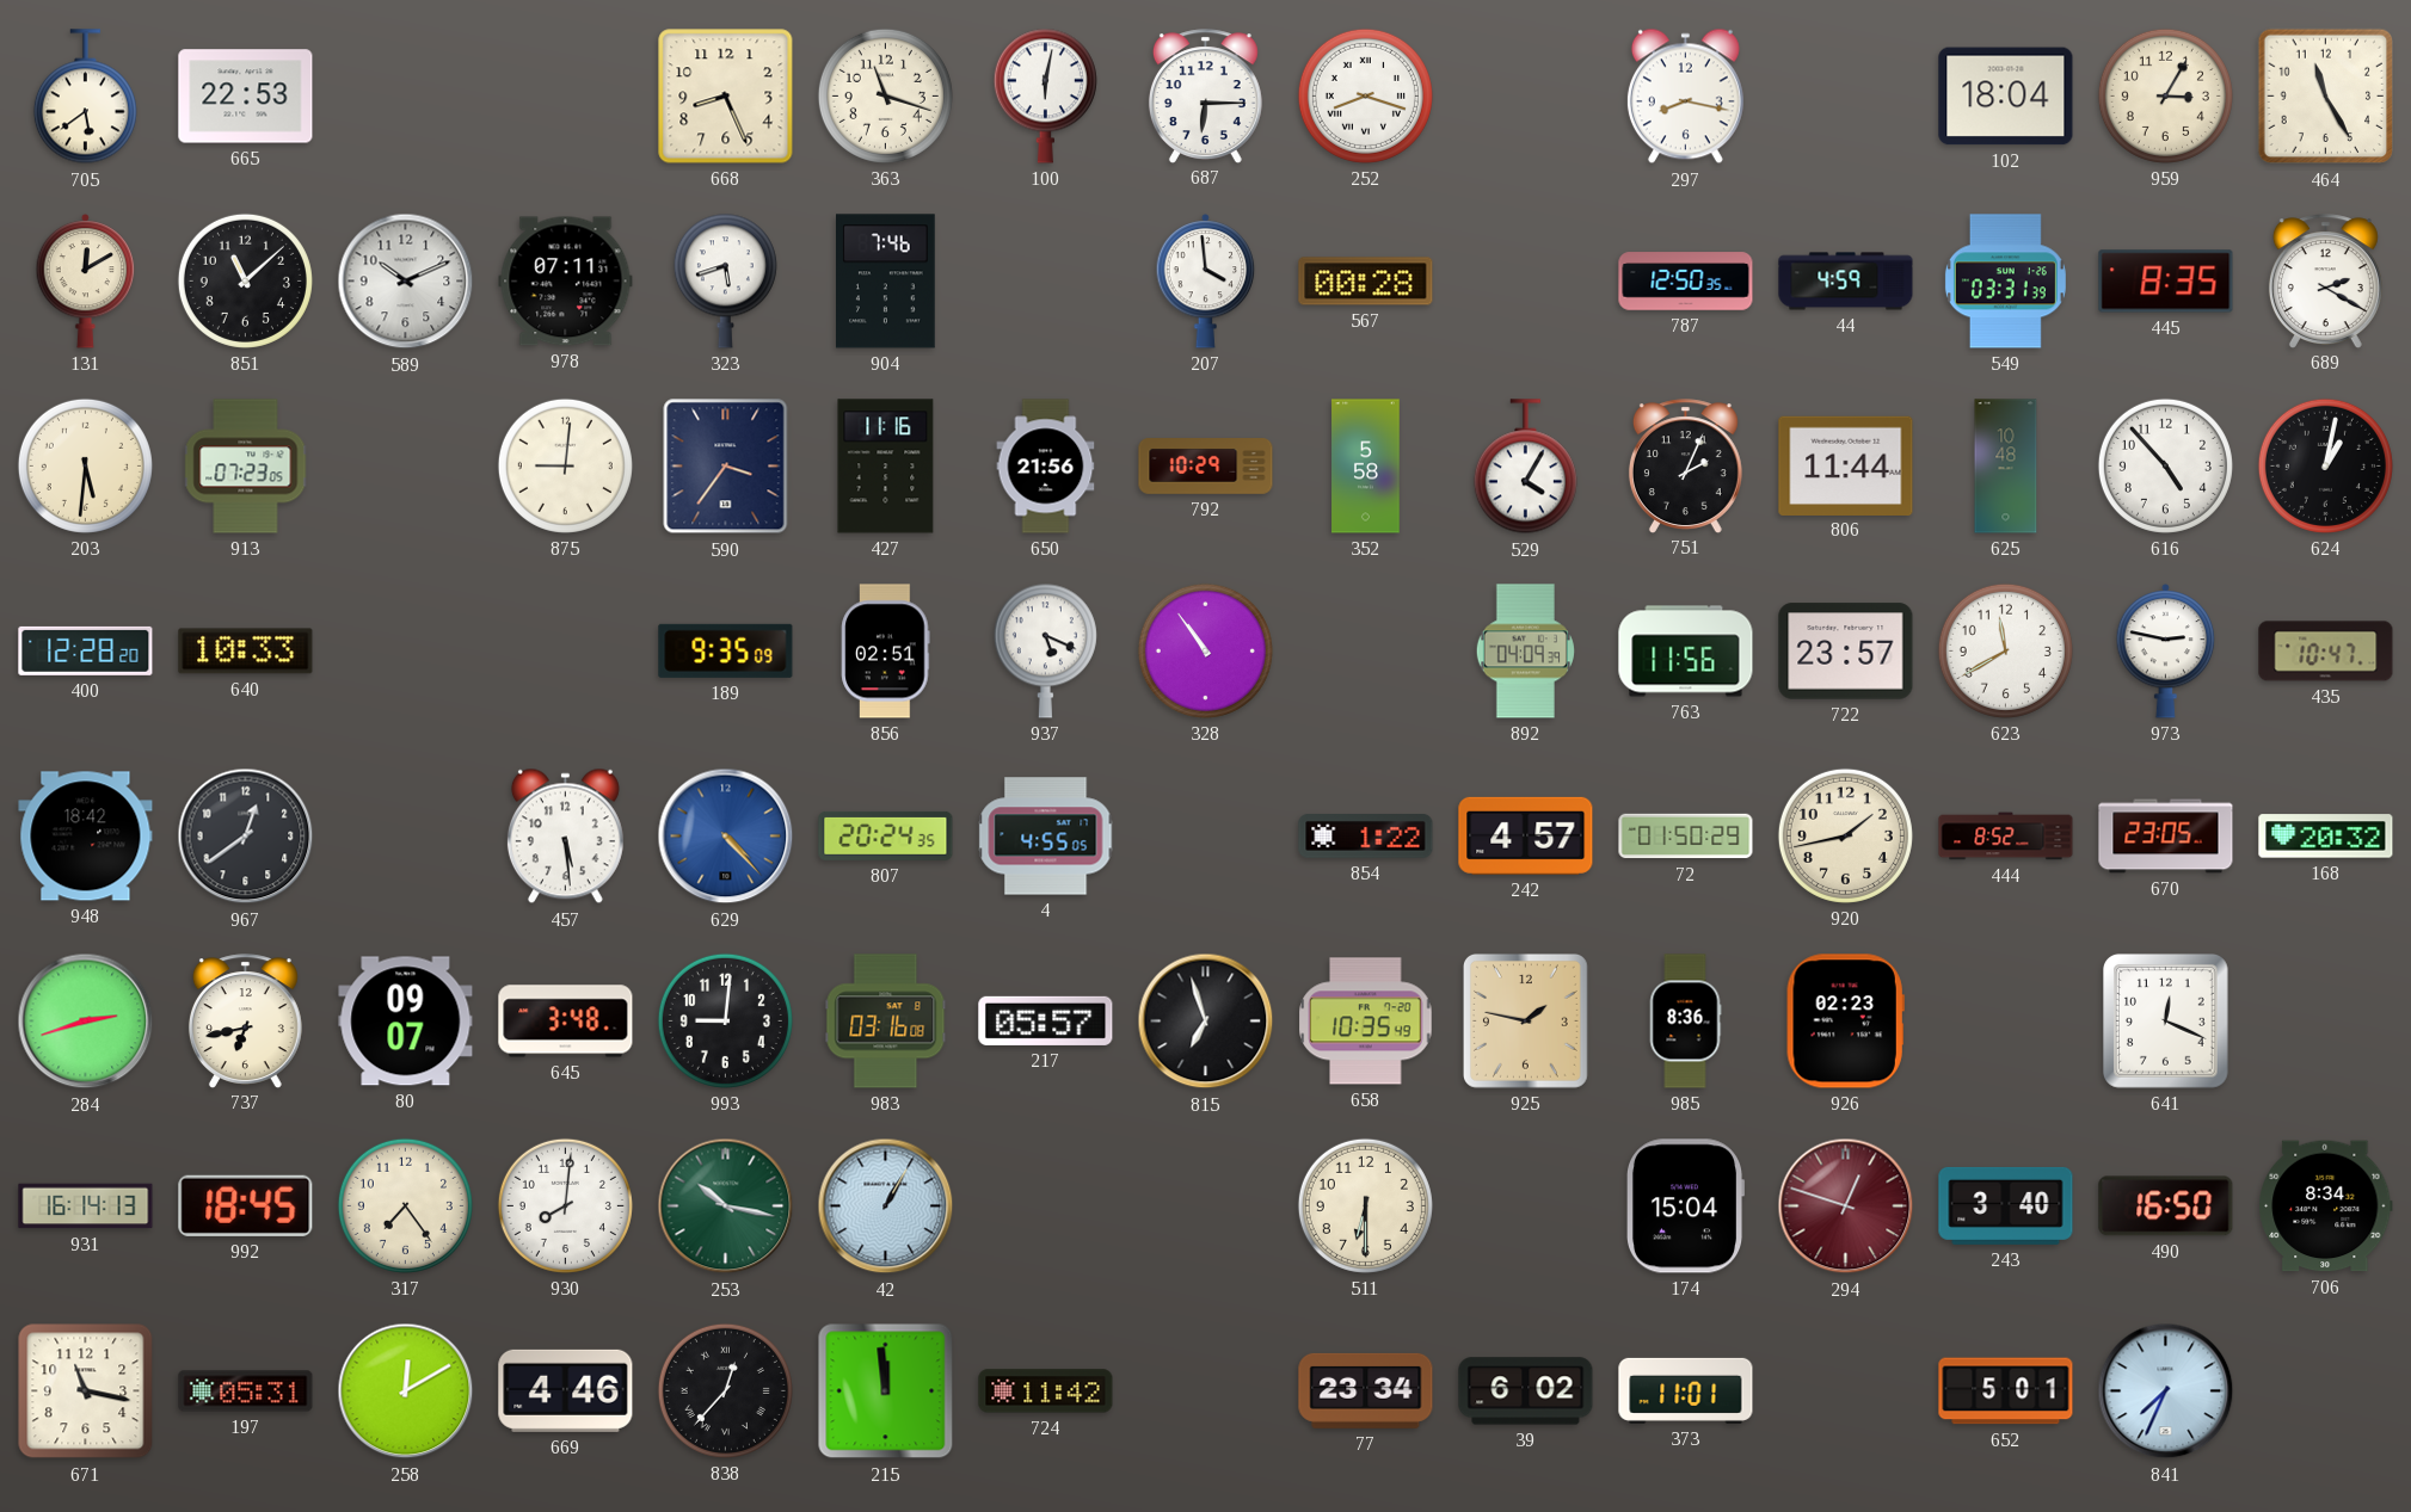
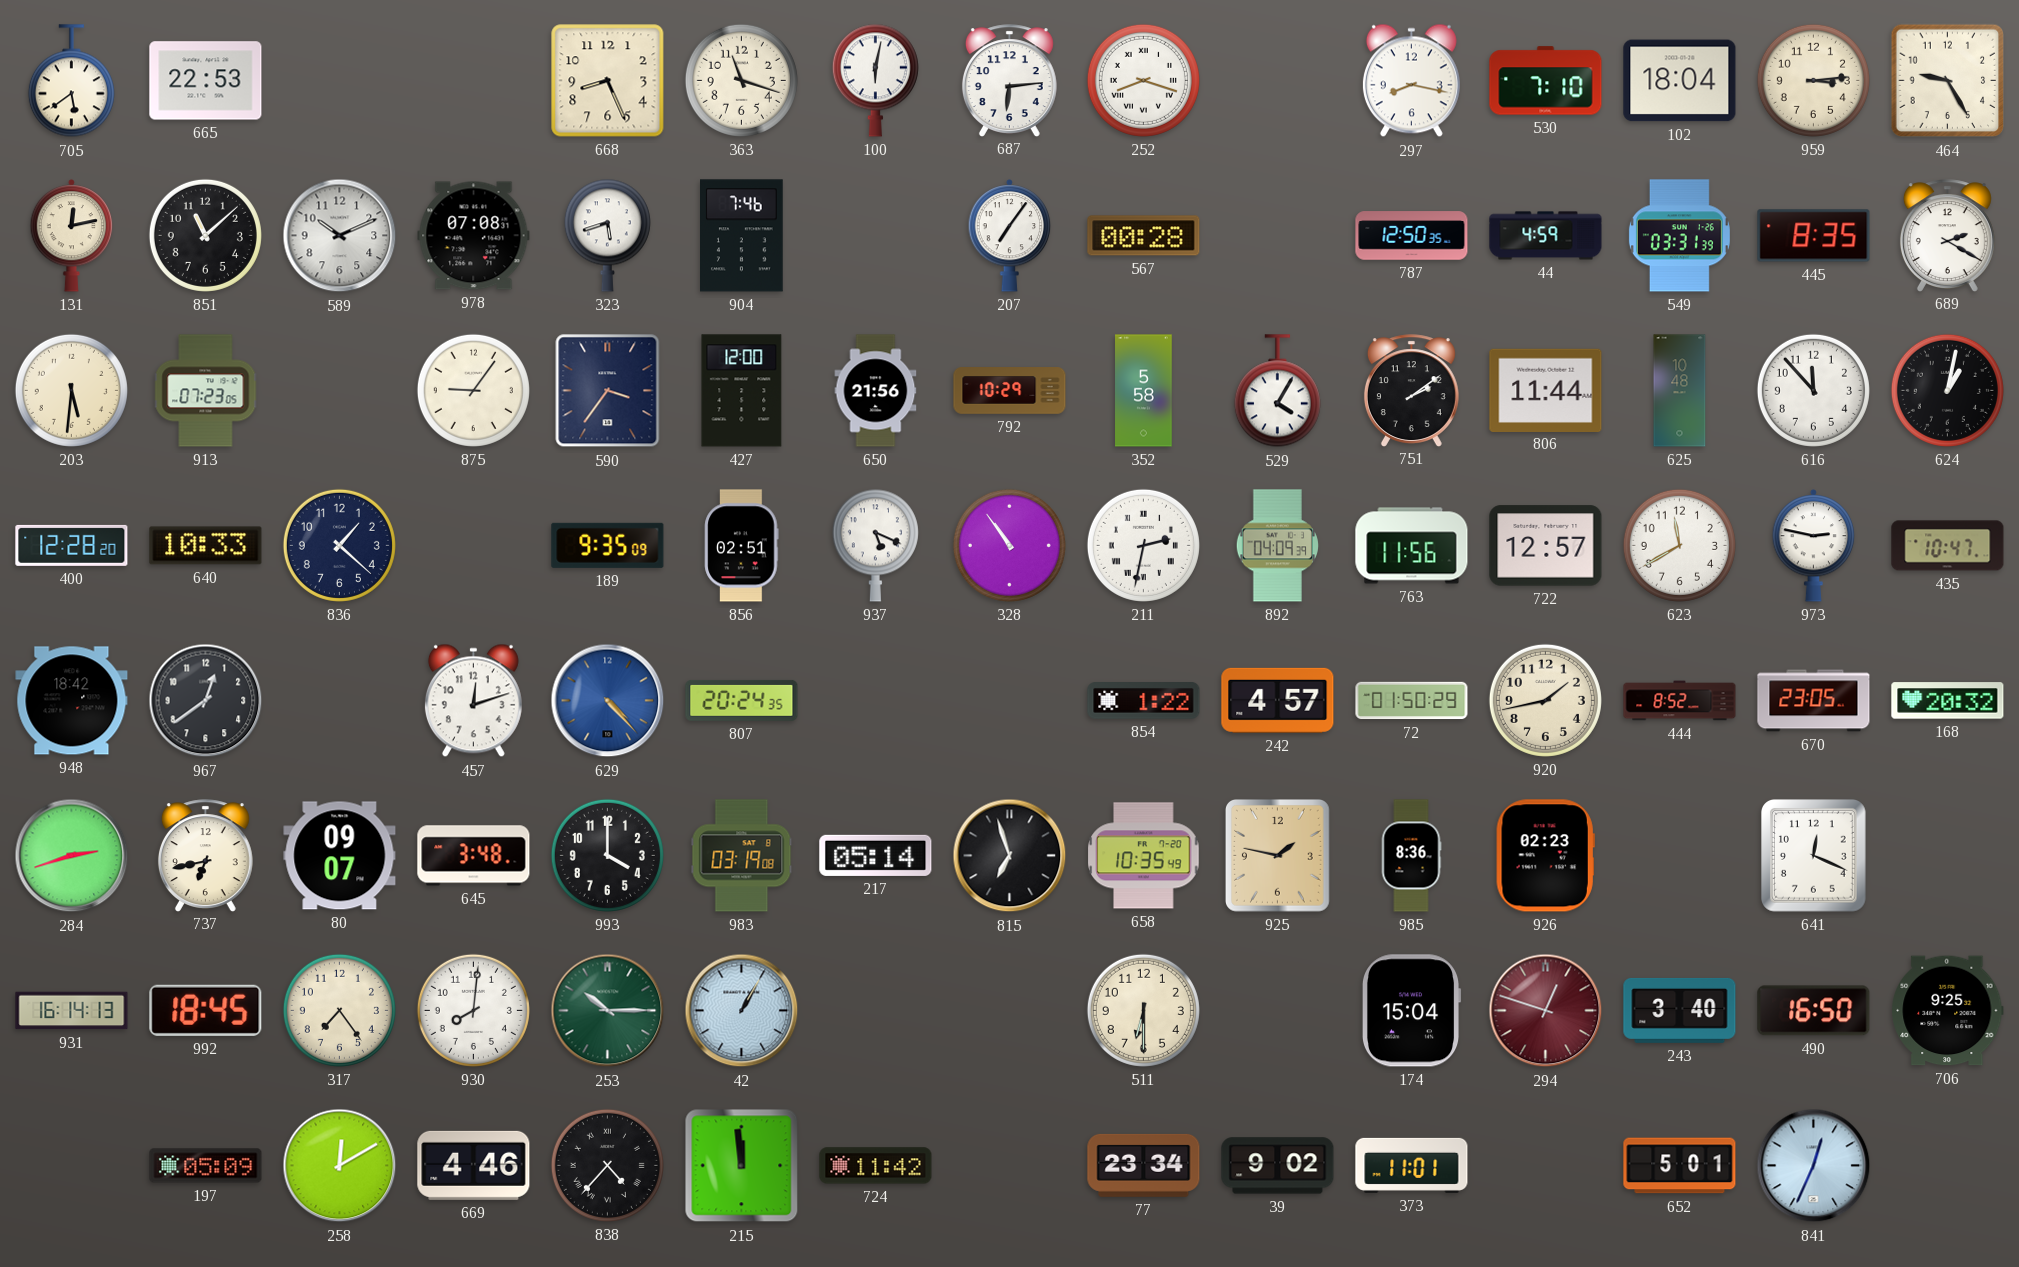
687: 6:15 -> 6:14 (1009, 80)
530: none -> 7:10 (1546, 81)
959: 3:05 -> 3:14 (1813, 80)
464: 11:25 -> 9:25 (1948, 81)
131: 12:10 -> 12:13 (72, 236)
978: 07:11 -> 07:08 (474, 236)
207: 3:59 -> 7:06 (1010, 236)
875: 9:01 -> 9:06 (473, 390)
427: 11:16 -> 12:00 (742, 391)
751: 2:04 -> 2:09 (1411, 390)
616: 4:53 -> 11:53 (1813, 390)
836: none -> 1:22 (339, 545)
211: none -> 2:32 (1143, 545)
722: 23:57 -> 12:57 (1546, 546)
457: 5:29 -> 12:12 (473, 701)
4: 4:55 -> none (1046, 837)
993: 9:01 -> 4:00 (607, 855)
983: 03:16 -> 03:19 (742, 856)
217: 05:57 -> 05:14 (876, 855)
253: 10:17 -> 10:15 (608, 1011)
706: 8:34 -> 9:25 (1948, 1011)
671: 11:17 -> none (86, 1391)
197: 05:31 -> 05:09 (206, 1166)
838: 12:37 -> 4:37 (607, 1165)
39: 6:02 -> 9:02 (1278, 1166)
841: 7:34 -> 12:34 (1814, 1166)
